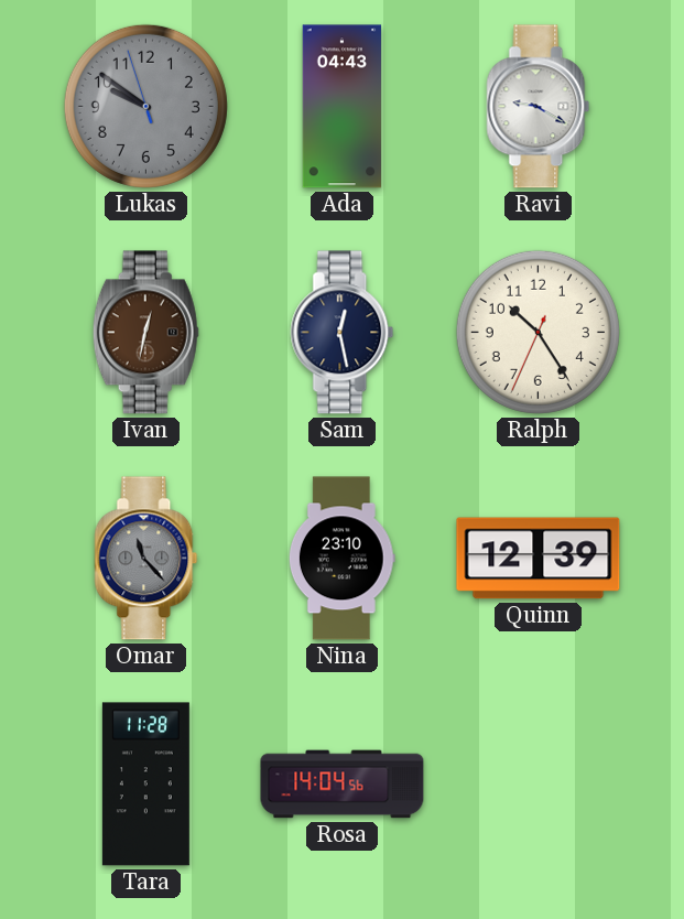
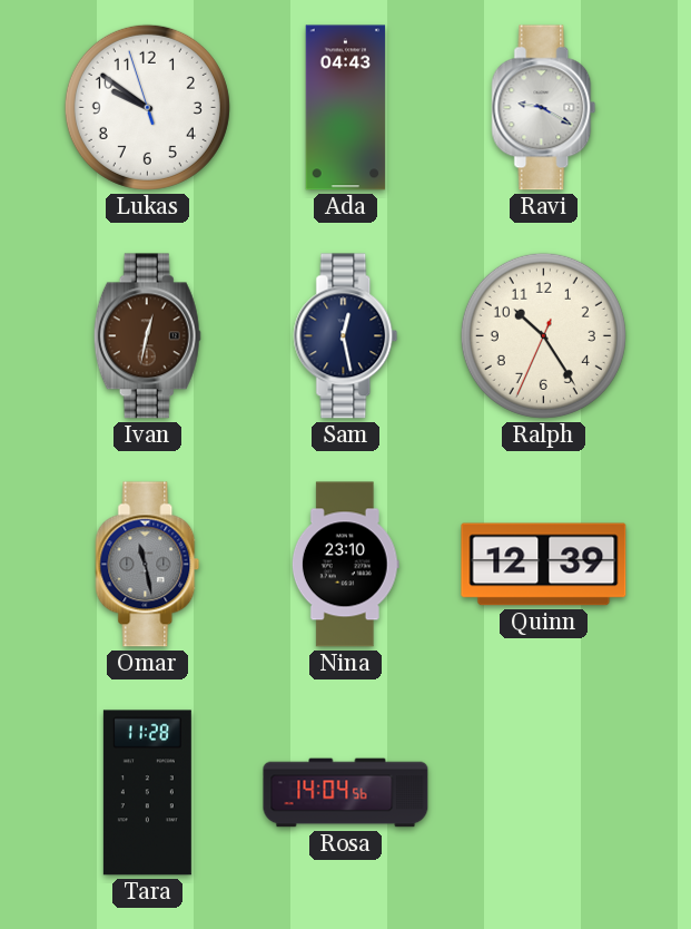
Lukas dial: grey -> white (147, 107)
Omar: 11:23 -> 11:28 (148, 565)
